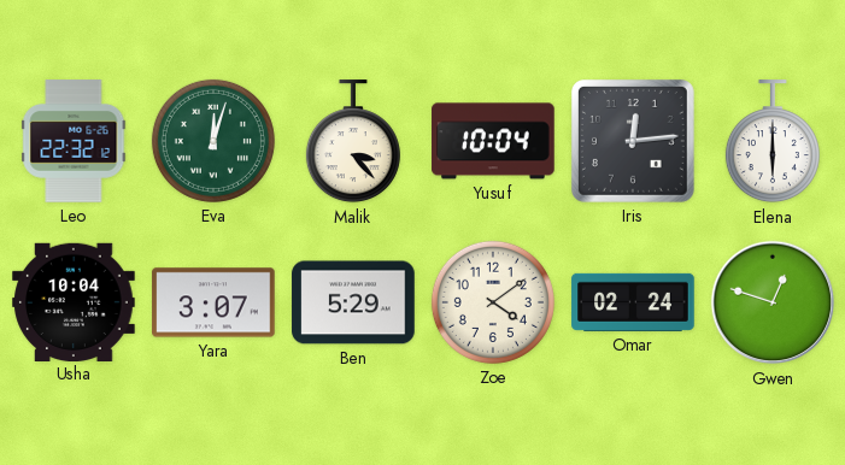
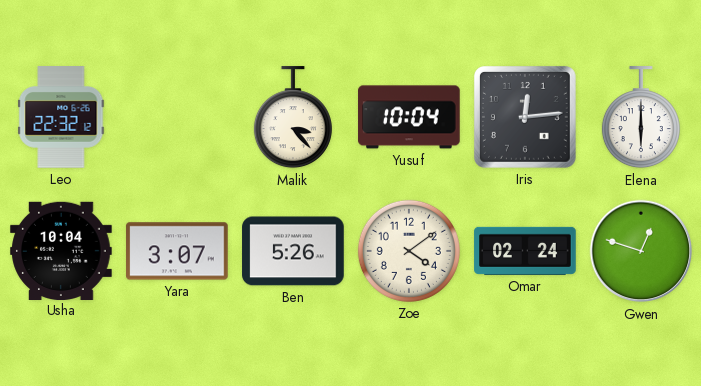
Eva: 12:03 -> none (213, 141)
Ben: 5:29 -> 5:26 (293, 251)
